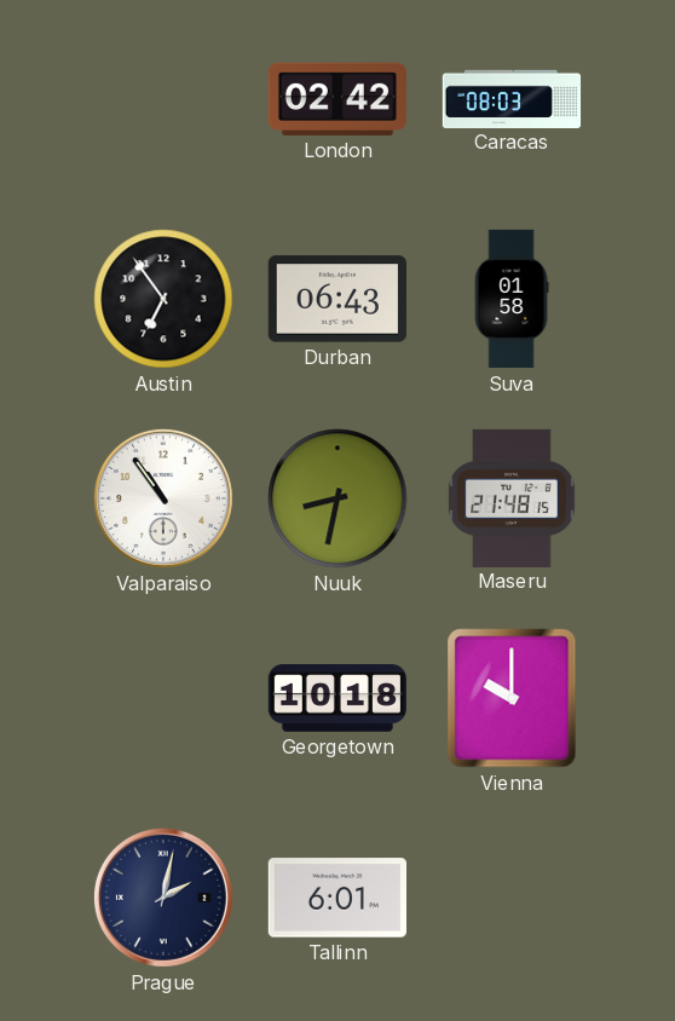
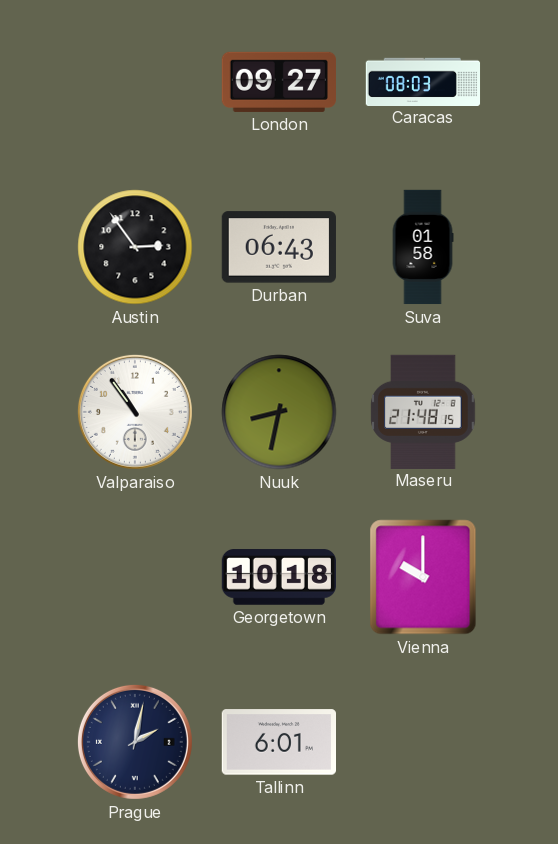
London: 02:42 -> 09:27 (279, 82)
Austin: 6:54 -> 2:54 (135, 247)
